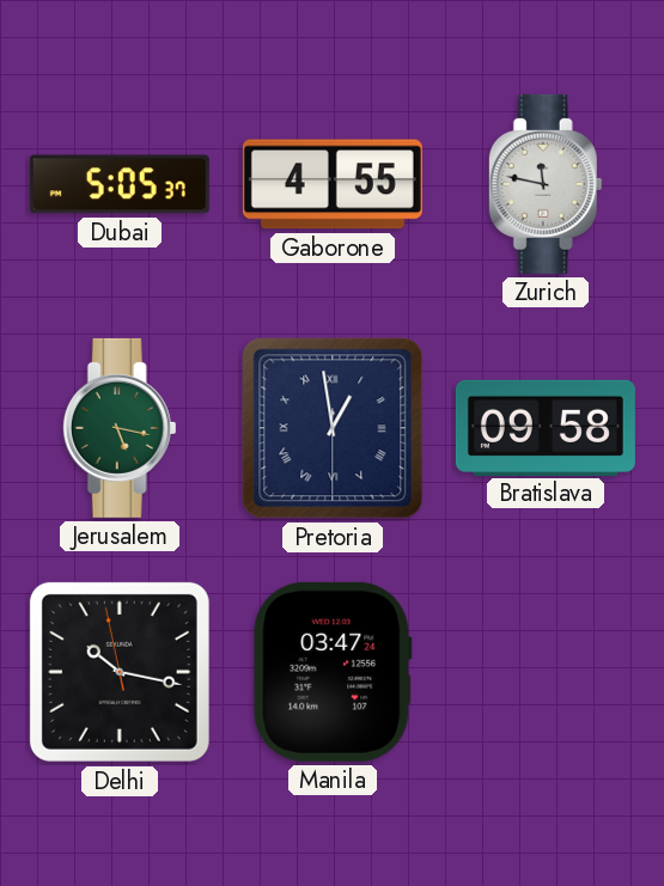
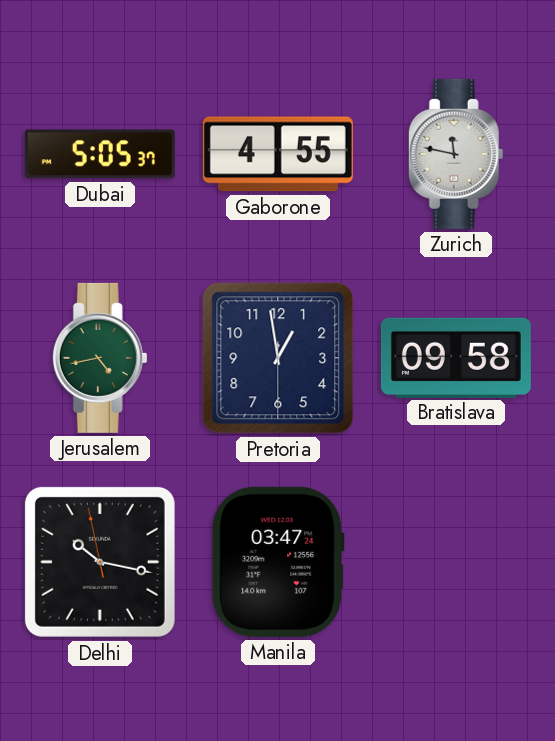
Jerusalem: 5:17 -> 4:43 (100, 358)
Pretoria numerals: Roman -> Arabic (278, 358)
